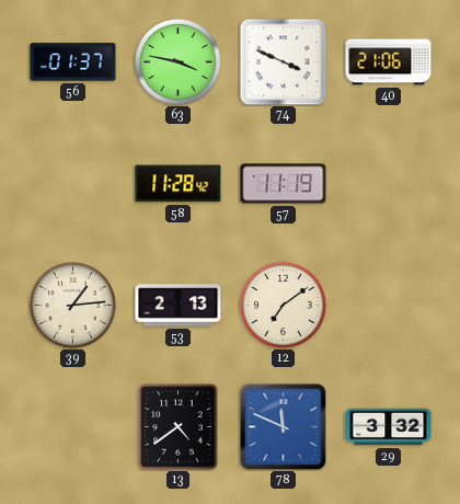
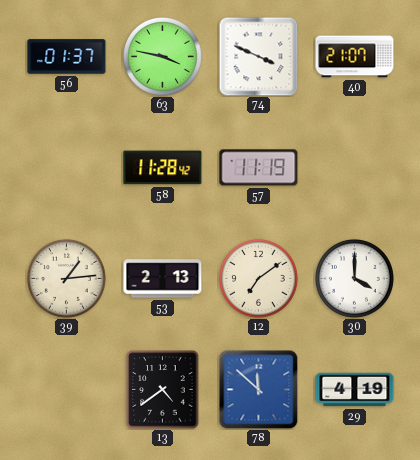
40: 21:06 -> 21:07 (355, 57)
30: none -> 4:00 (354, 278)
78: 11:49 -> 11:52 (258, 389)
29: 3:32 -> 4:19 (355, 390)
